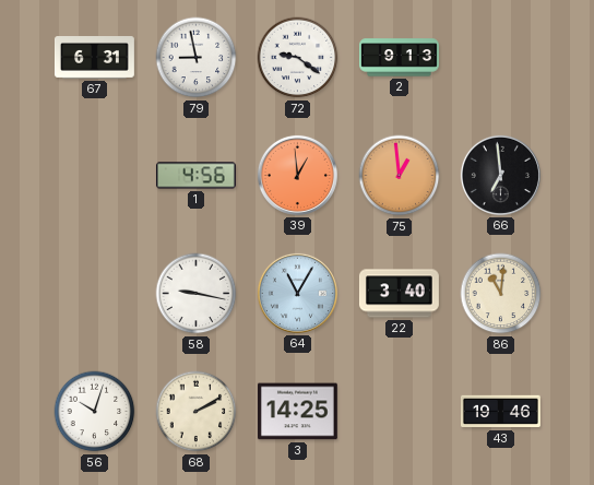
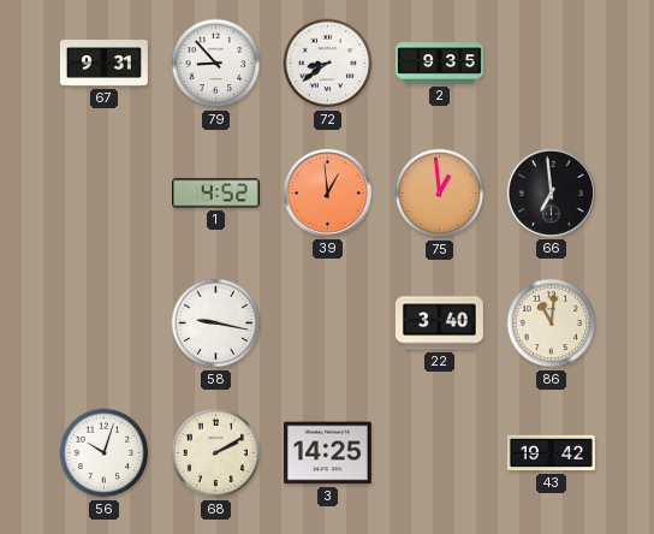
67: 6:31 -> 9:31 (105, 64)
79: 8:58 -> 8:53 (216, 64)
72: 9:21 -> 8:39 (328, 64)
2: 9:13 -> 9:35 (440, 64)
1: 4:56 -> 4:52 (215, 194)
64: 11:05 -> none (297, 293)
43: 19:46 -> 19:42 (551, 453)
